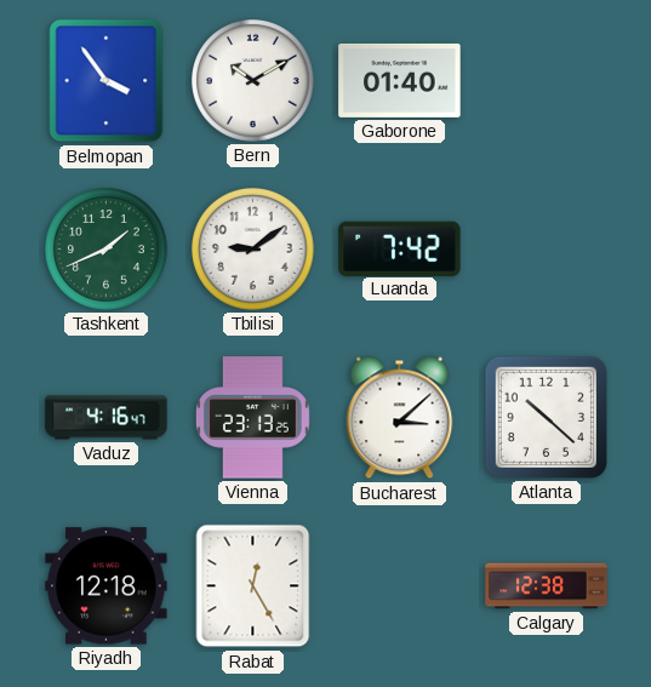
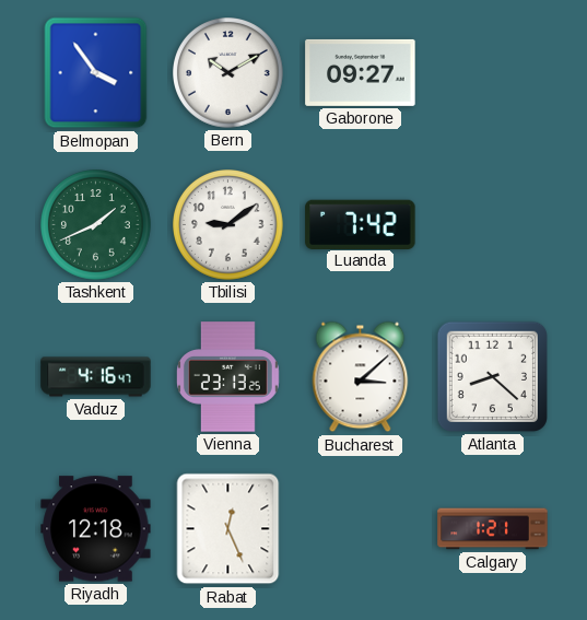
Gaborone: 01:40 -> 09:27 (361, 72)
Atlanta: 10:22 -> 8:22 (492, 376)
Rabat: 12:25 -> 12:26 (228, 529)
Calgary: 12:38 -> 1:21 (493, 529)
